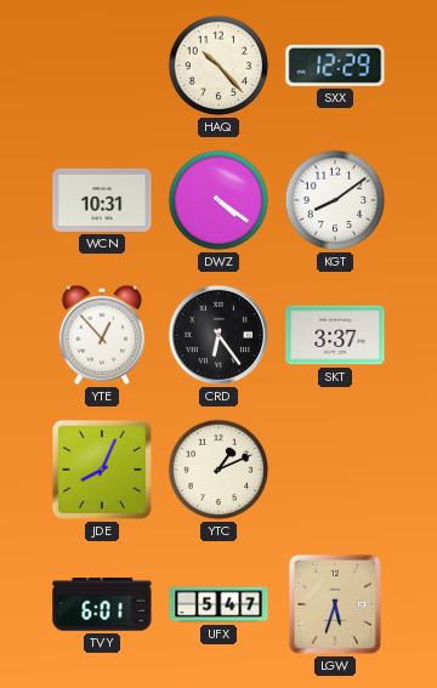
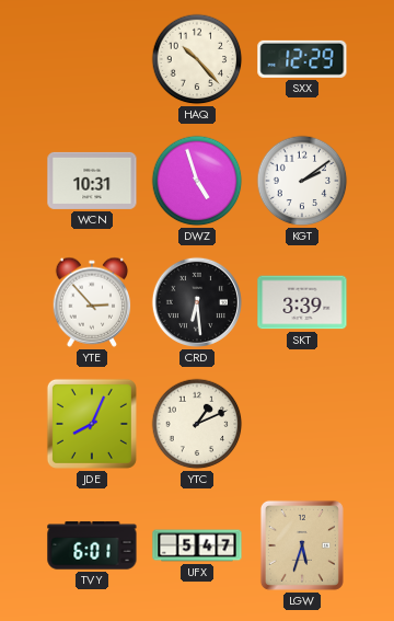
DWZ: 4:21 -> 4:57 (197, 181)
KGT: 8:09 -> 2:09 (302, 181)
YTE: 12:53 -> 2:53 (92, 302)
CRD: 6:24 -> 6:29 (197, 302)
SKT: 3:37 -> 3:39 (302, 302)
